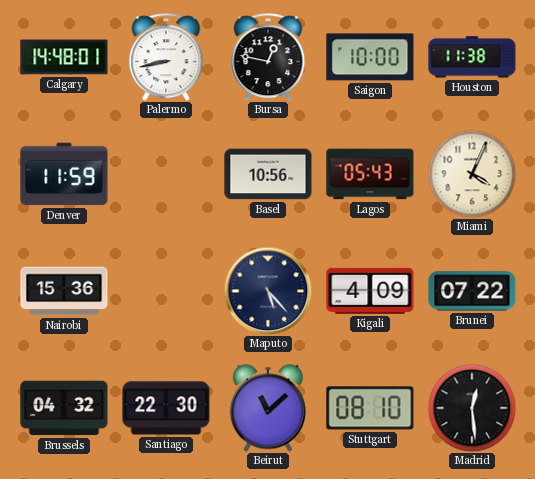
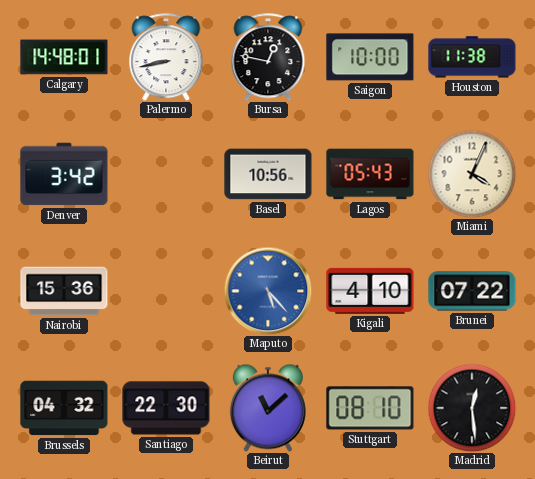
Denver: 11:59 -> 3:42 (64, 174)
Maputo dial: navy -> blue (268, 291)
Kigali: 4:09 -> 4:10 (370, 291)
